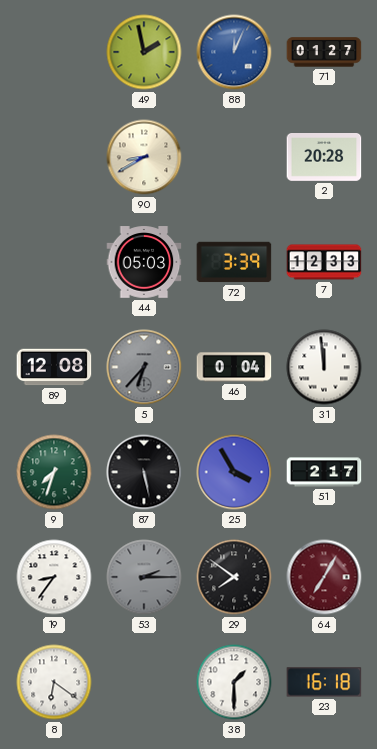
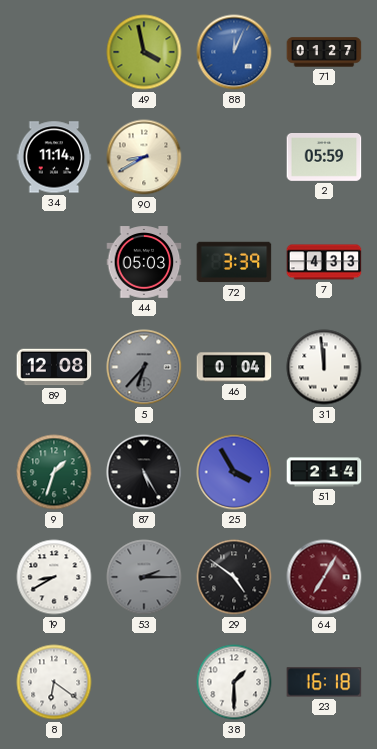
49: 1:58 -> 3:58 (144, 52)
34: none -> 11:14 (54, 157)
2: 20:28 -> 05:59 (324, 158)
7: 12:33 -> 4:33 (324, 262)
9: 7:33 -> 1:33 (54, 472)
87: 5:28 -> 5:25 (144, 472)
51: 2:17 -> 2:14 (324, 472)
19: 8:36 -> 8:40 (54, 577)
29: 7:51 -> 4:51 (234, 577)
